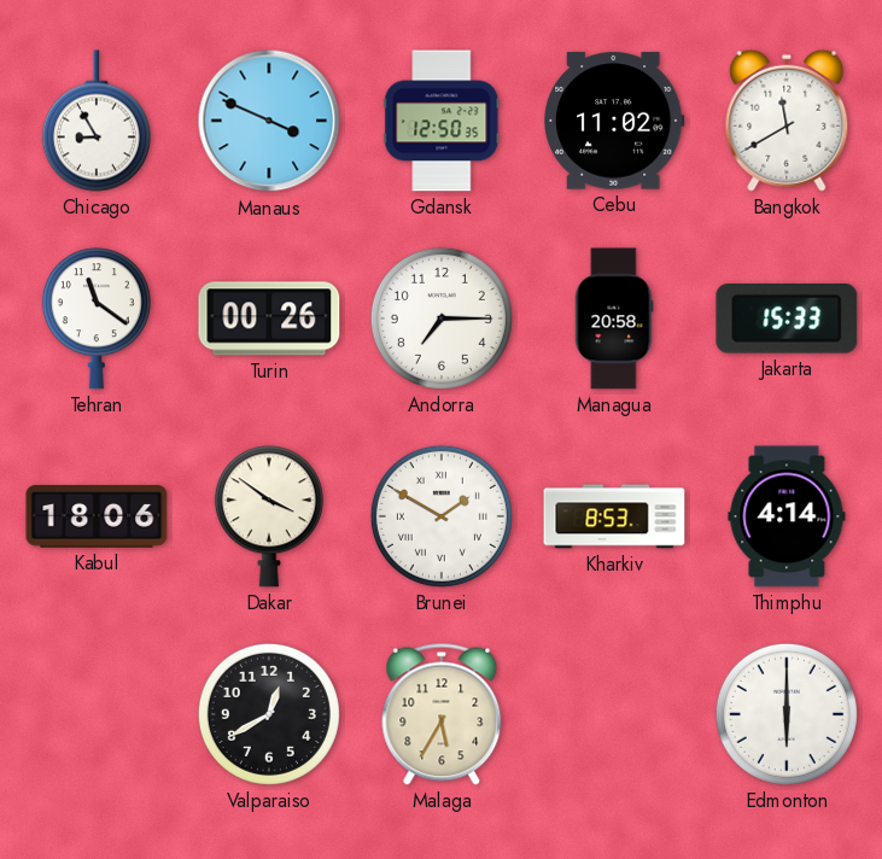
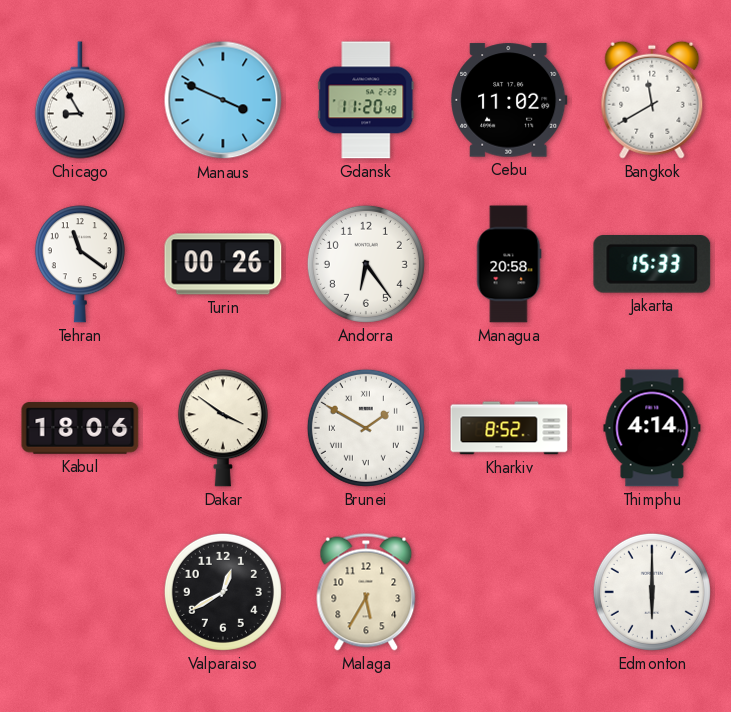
Gdansk: 12:50 -> 11:20 (366, 100)
Andorra: 7:15 -> 6:24 (366, 264)
Kharkiv: 8:53 -> 8:52 (509, 428)
